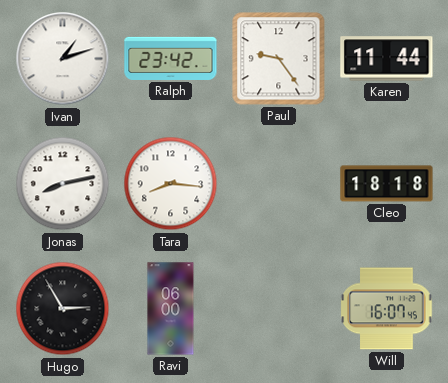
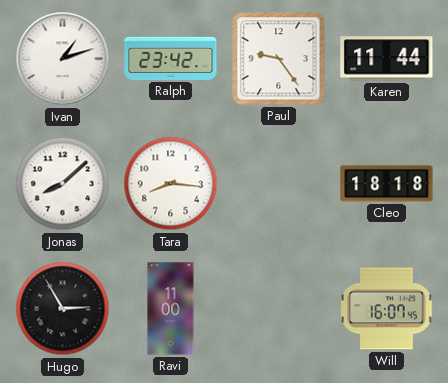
Jonas: 8:13 -> 8:08 (63, 184)
Ravi: 06:00 -> 11:00 (171, 309)
